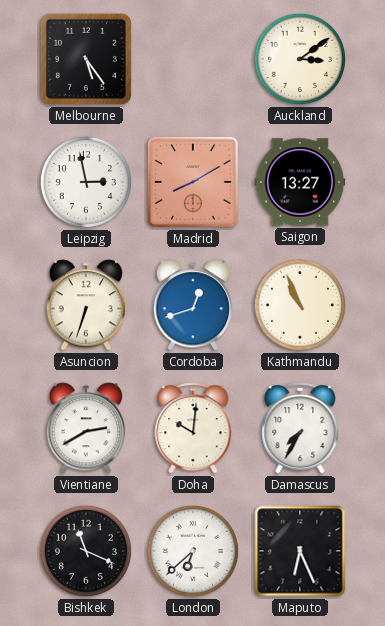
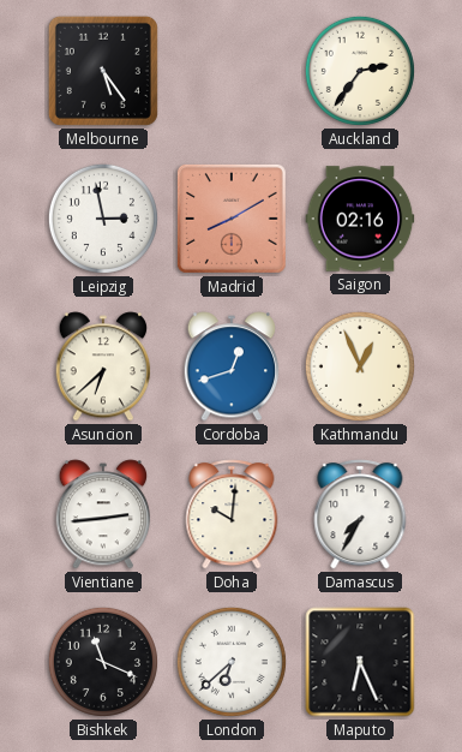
Auckland: 3:09 -> 2:36 (360, 71)
Saigon: 13:27 -> 02:16 (360, 219)
Asuncion: 6:33 -> 6:38 (103, 366)
Kathmandu: 10:56 -> 12:56 (360, 366)
Vientiane: 2:40 -> 2:44 (103, 514)
